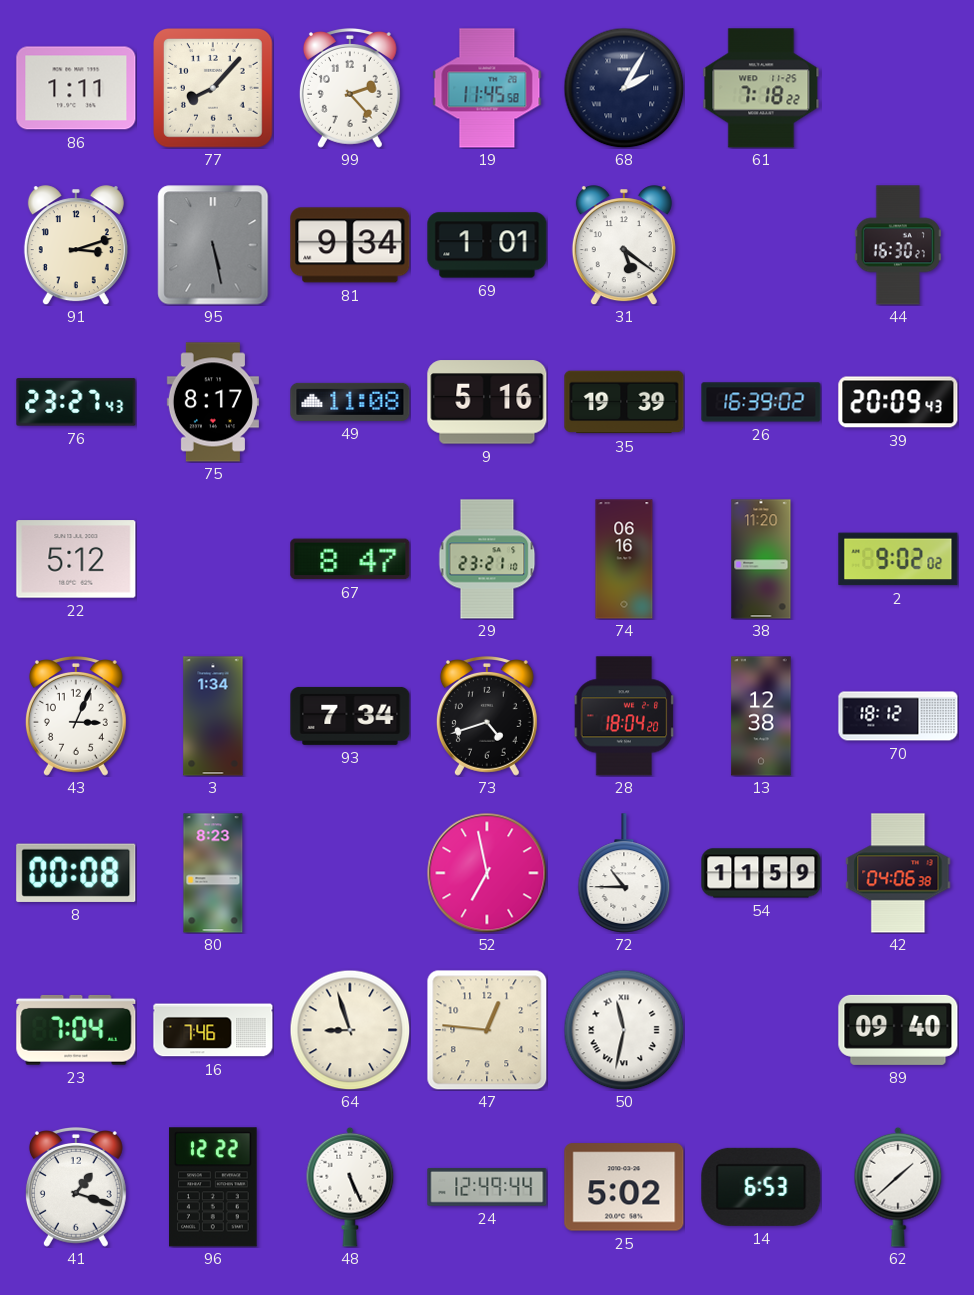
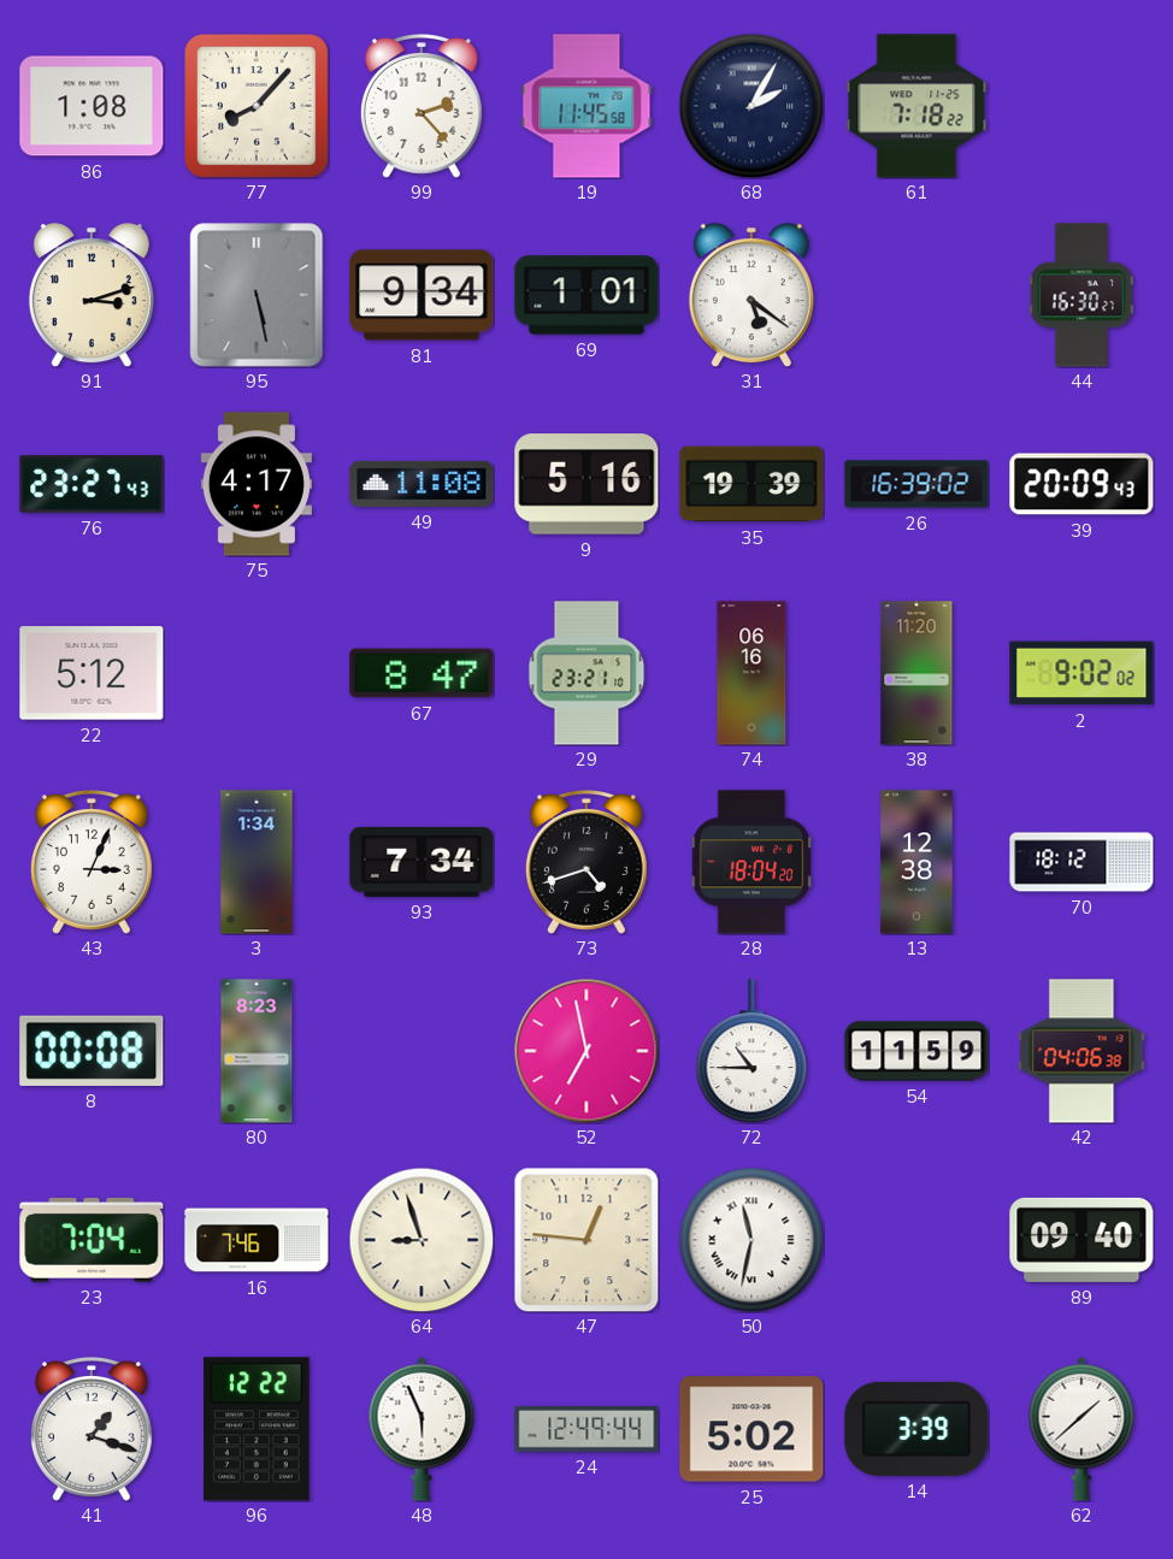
86: 1:11 -> 1:08 (92, 106)
75: 8:17 -> 4:17 (257, 484)
48: 5:26 -> 5:56 (422, 1429)
14: 6:53 -> 3:39 (916, 1429)
